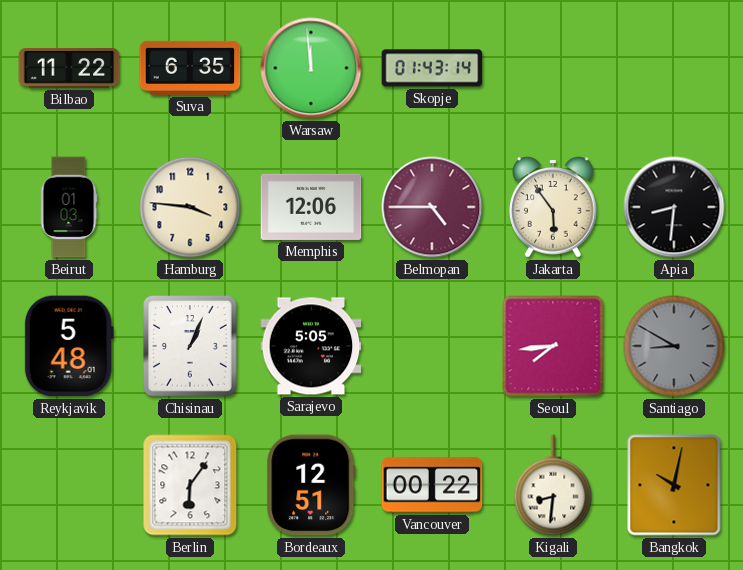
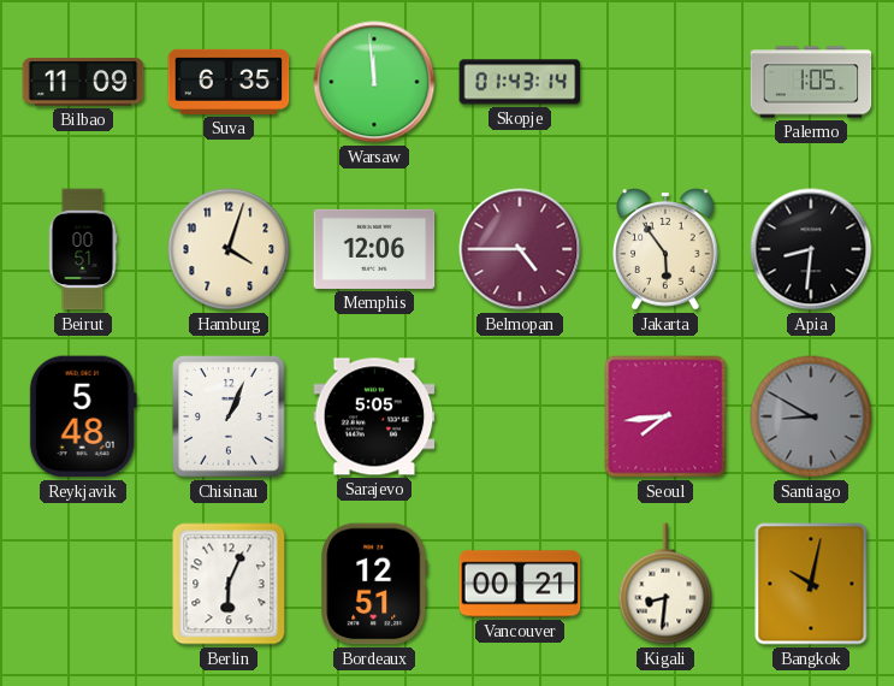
Bilbao: 11:22 -> 11:09 (83, 83)
Palermo: none -> 1:05 (811, 82)
Beirut: 01:03 -> 00:51 (83, 249)
Hamburg: 3:46 -> 4:03 (229, 249)
Berlin: 6:06 -> 6:04 (229, 584)
Vancouver: 00:22 -> 00:21 (520, 584)
